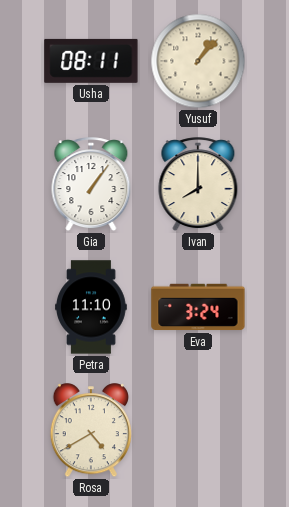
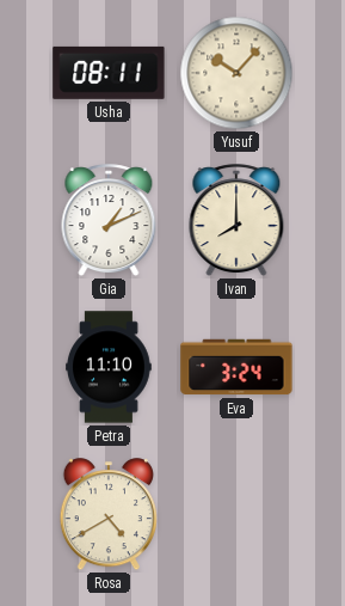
Yusuf: 1:07 -> 10:07 (236, 73)
Gia: 1:06 -> 1:11 (109, 221)
